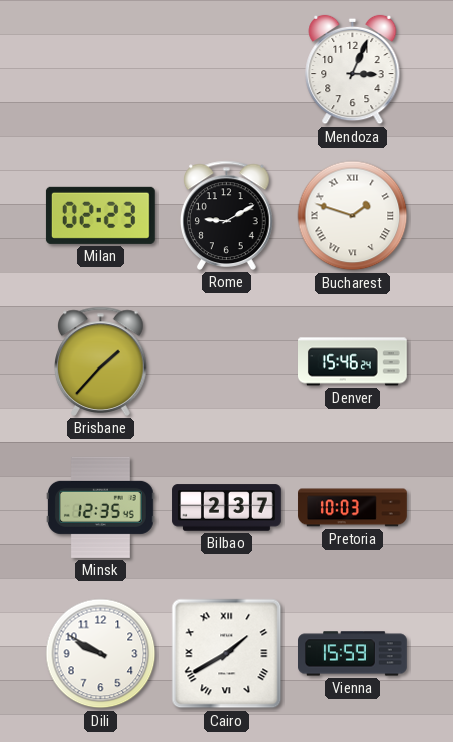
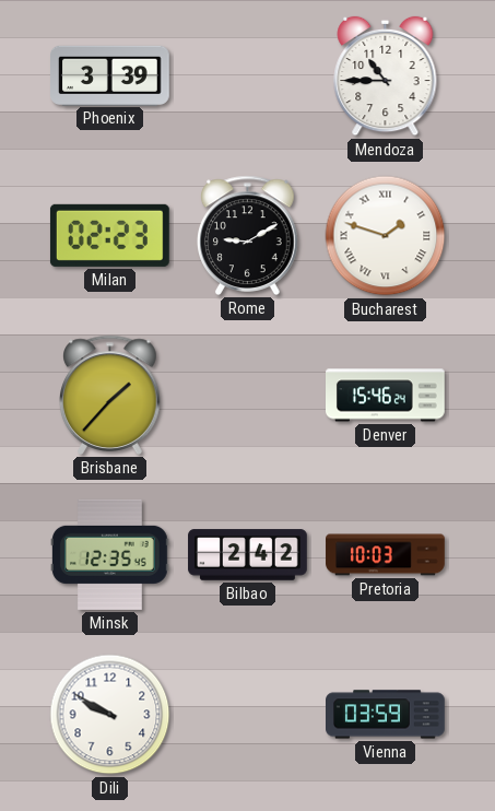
Phoenix: none -> 3:39 (110, 75)
Mendoza: 3:04 -> 10:45 (386, 77)
Bilbao: 2:37 -> 2:42 (248, 555)
Cairo: 1:40 -> none (227, 654)
Vienna: 15:59 -> 03:59 (386, 715)
